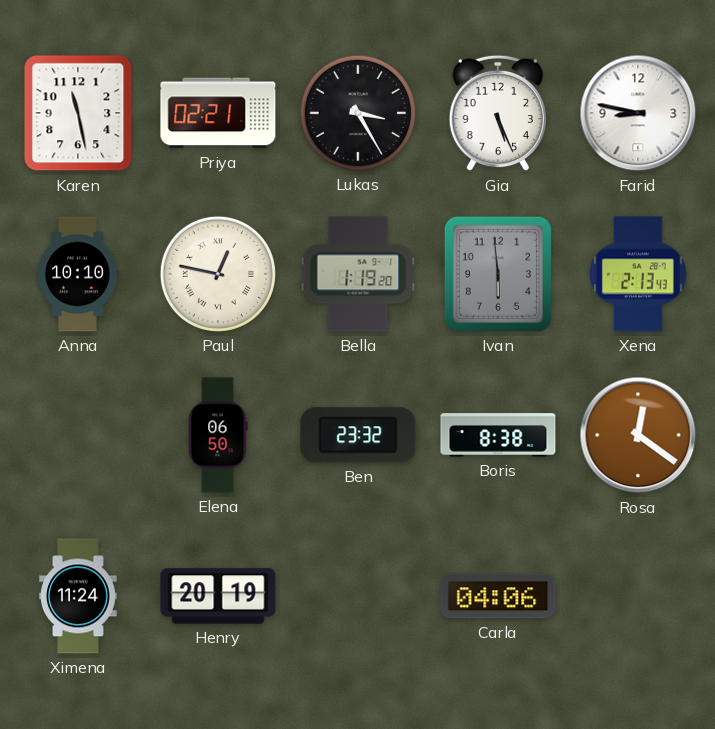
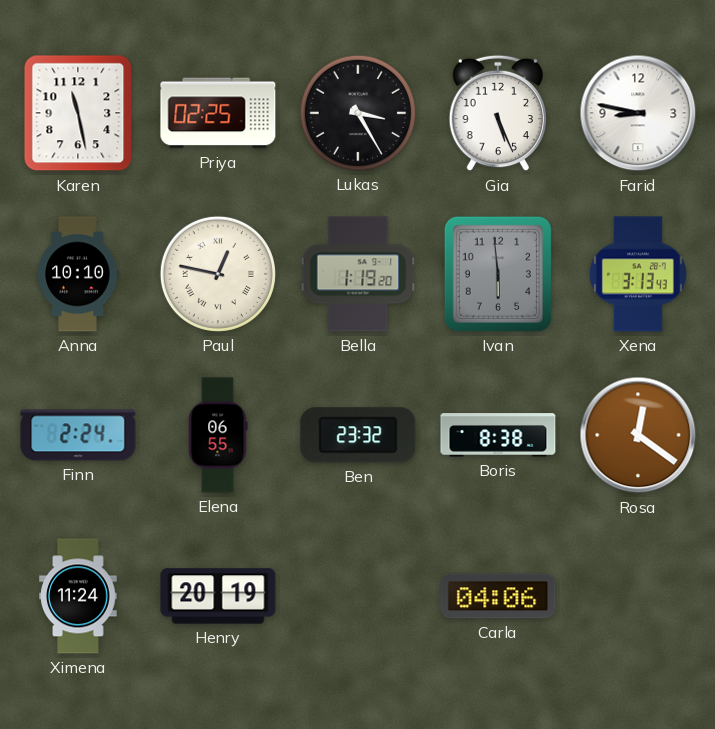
Priya: 02:21 -> 02:25 (218, 113)
Xena: 2:13 -> 3:13 (638, 274)
Finn: none -> 2:24 (78, 435)
Elena: 06:50 -> 06:55 (218, 435)
